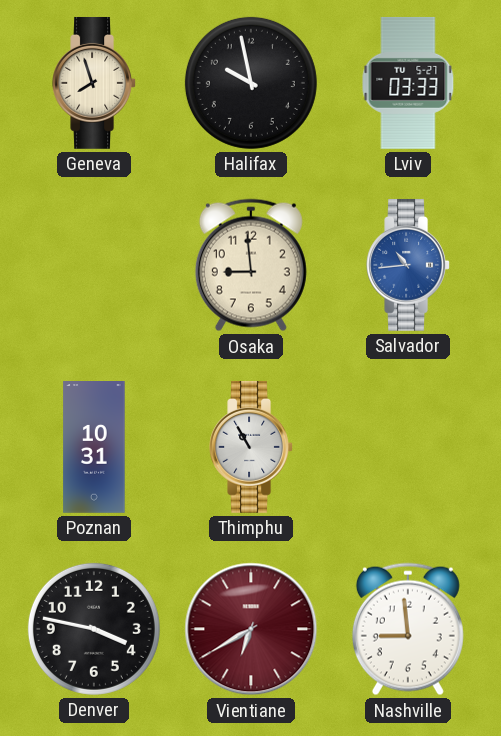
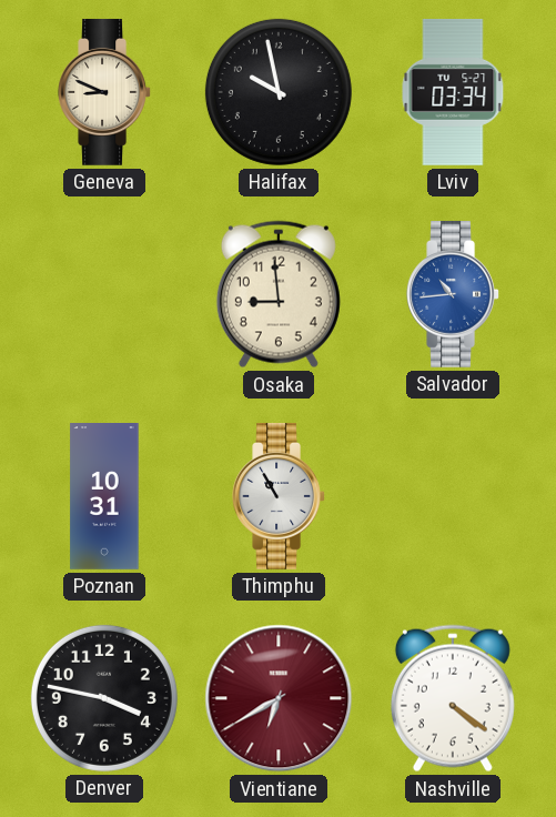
Geneva: 7:57 -> 8:49 (104, 92)
Lviv: 03:33 -> 03:34 (453, 92)
Nashville: 8:59 -> 4:21 (453, 698)
